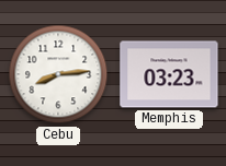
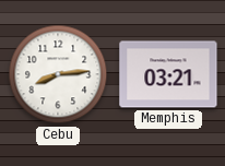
Memphis: 03:23 -> 03:21 (168, 74)
